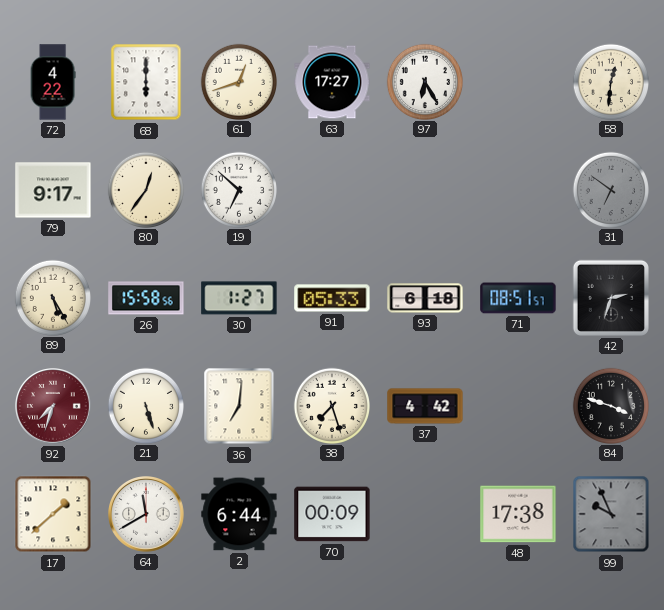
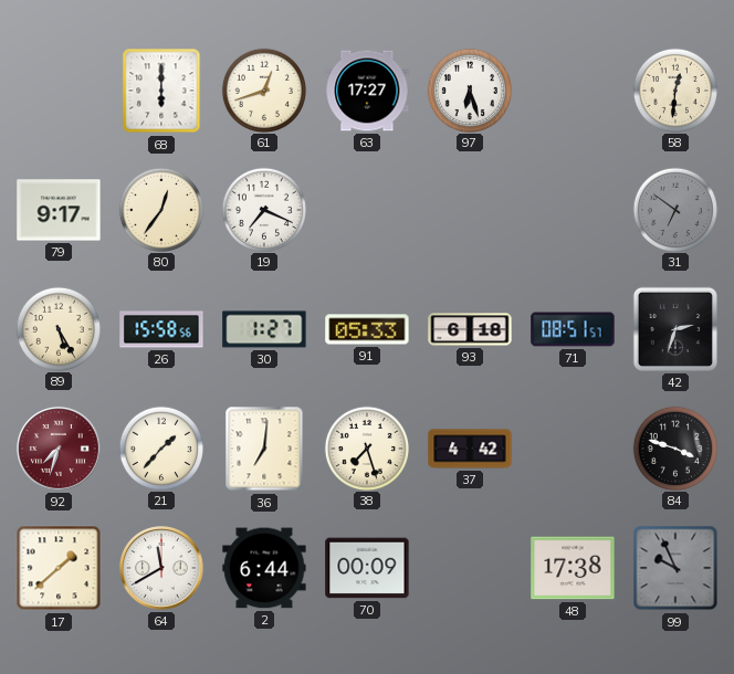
72: 4:22 -> none (53, 82)
97: 6:25 -> 6:27 (469, 89)
19: 6:52 -> 7:19 (263, 209)
21: 5:27 -> 1:37 (160, 447)
